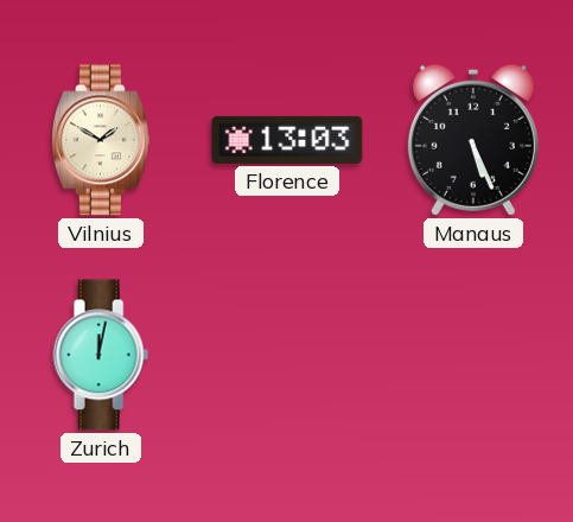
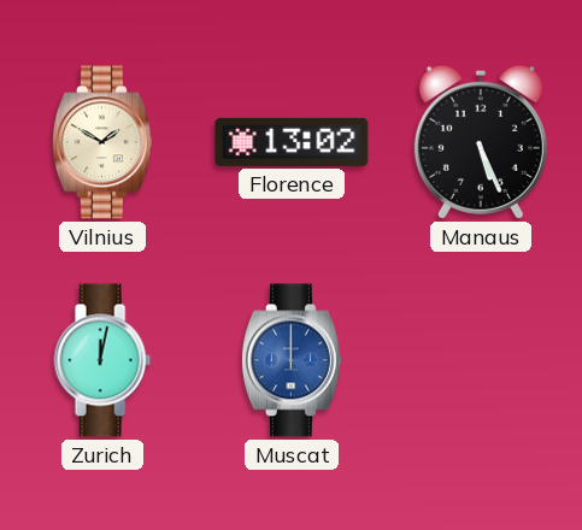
Florence: 13:03 -> 13:02 (292, 142)
Muscat: none -> 12:00 (292, 360)
